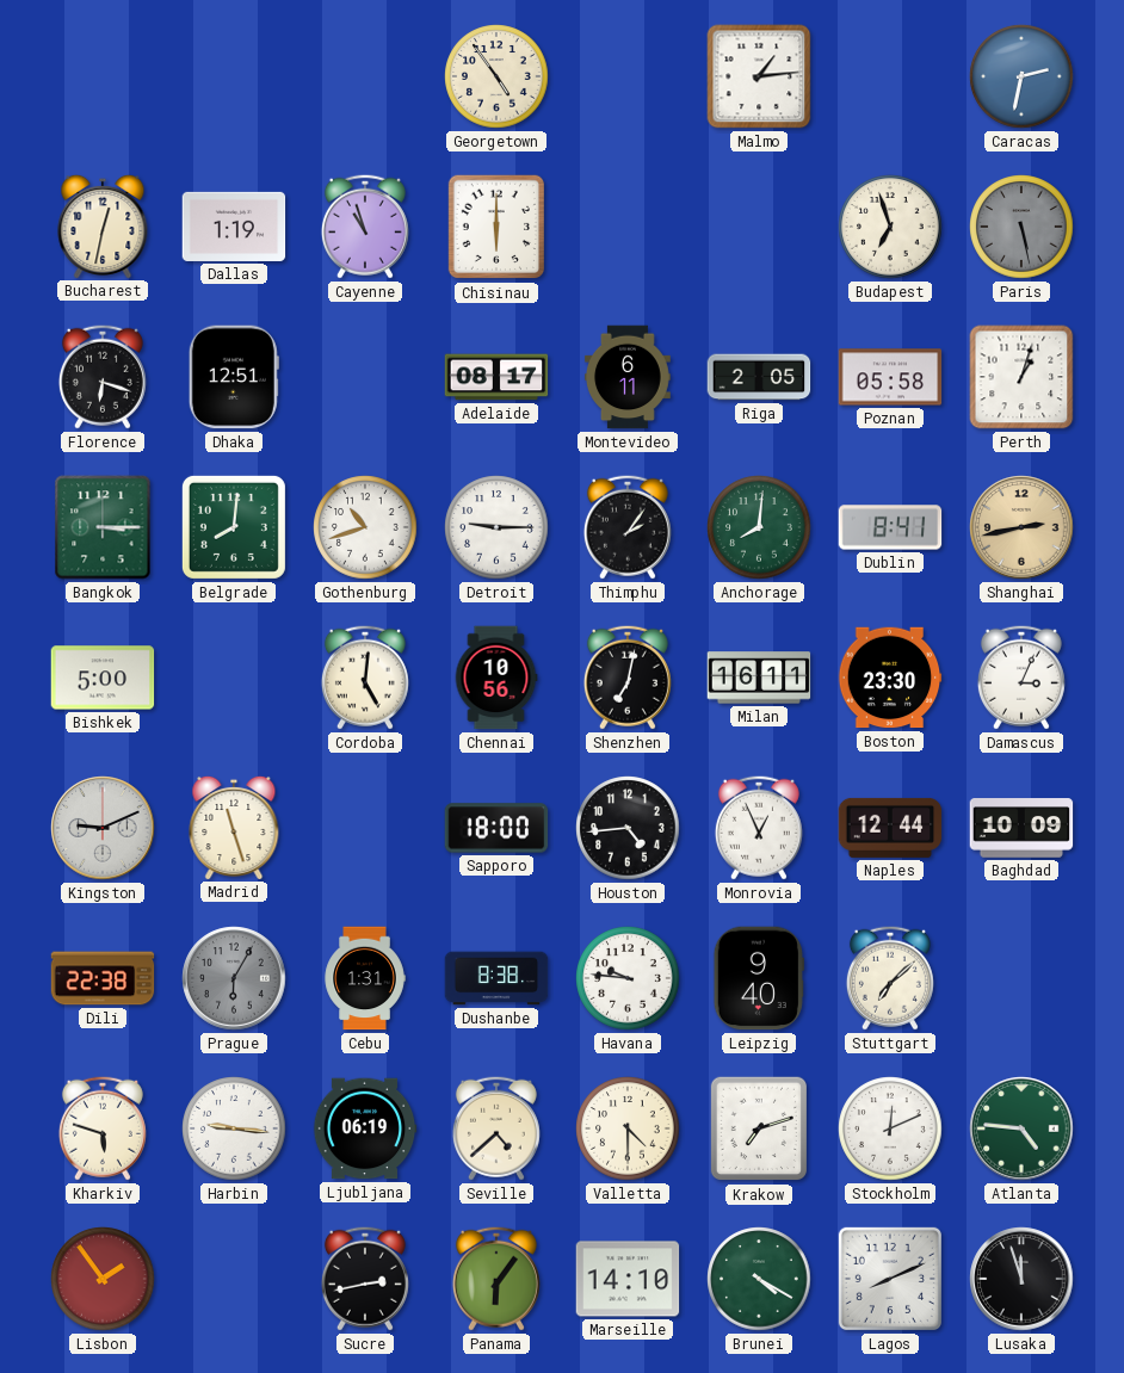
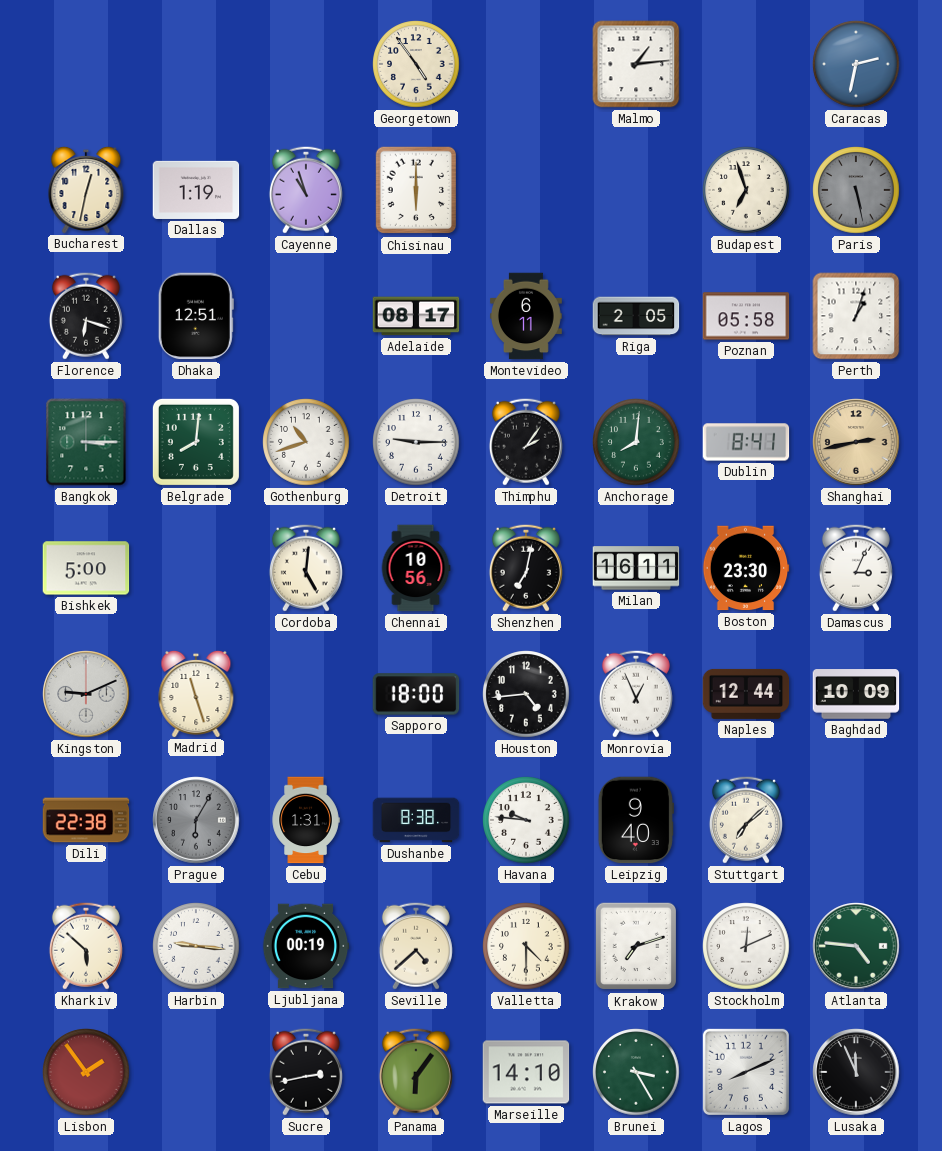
Kharkiv: 5:48 -> 5:52 (86, 946)
Ljubljana: 06:19 -> 00:19 (306, 946)
Brunei: 4:20 -> 3:25 (636, 1072)
Lusaka: 11:57 -> 11:56 (856, 1072)
